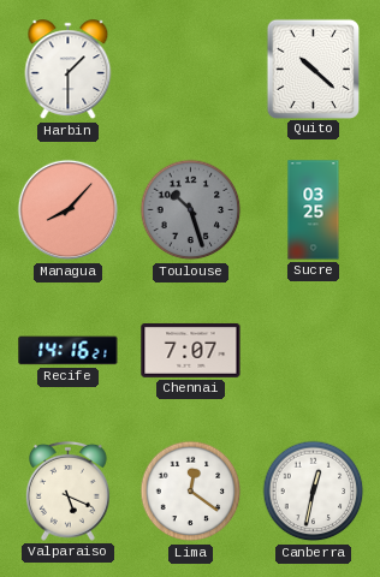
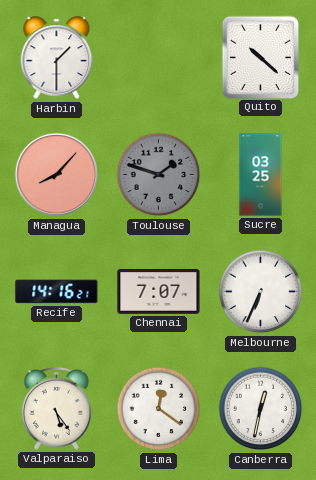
Toulouse: 10:27 -> 1:48 (159, 175)
Melbourne: none -> 6:34 (261, 292)
Valparaiso: 5:19 -> 5:24 (56, 408)
